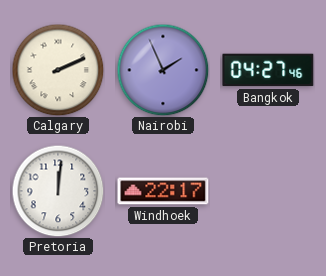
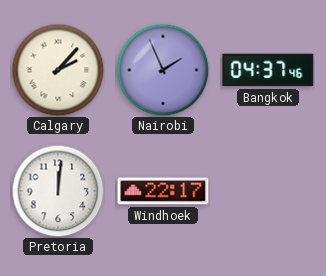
Calgary: 2:11 -> 2:07 (58, 70)
Bangkok: 04:27 -> 04:37 (268, 70)
